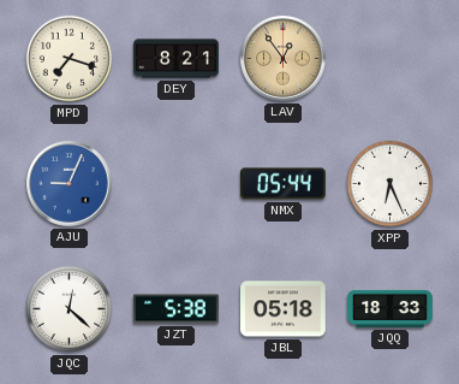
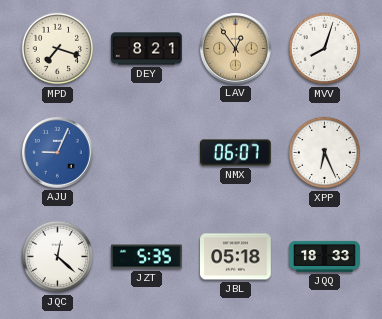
MVV: none -> 8:03 (325, 49)
NMX: 05:44 -> 06:07 (236, 153)
JZT: 5:38 -> 5:35 (147, 257)
